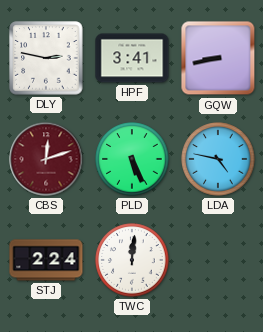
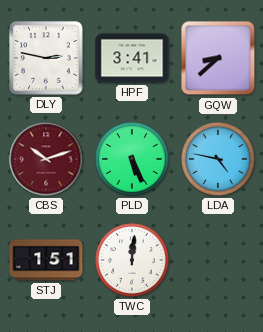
GQW: 8:43 -> 8:38 (218, 58)
CBS: 12:12 -> 10:12 (46, 159)
STJ: 2:24 -> 1:51 (46, 260)
